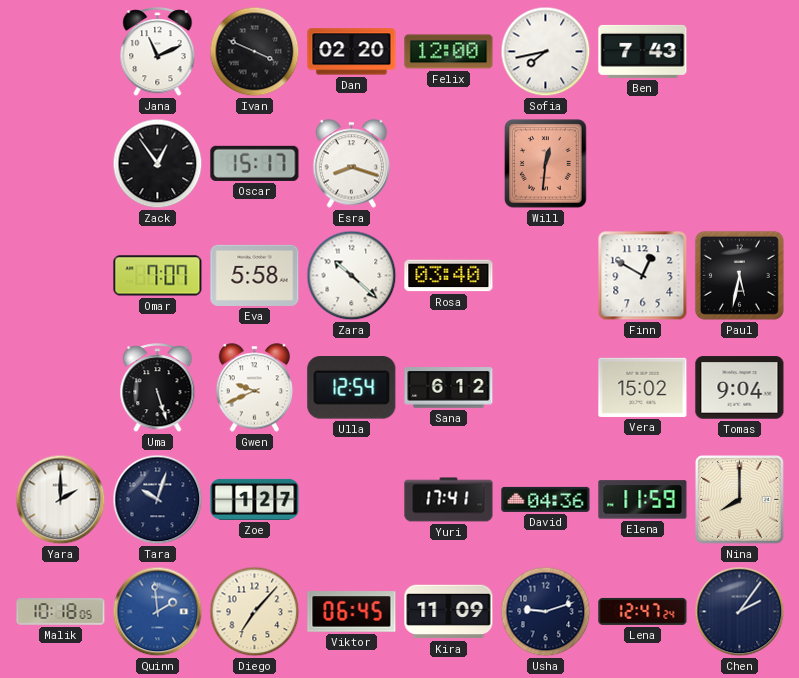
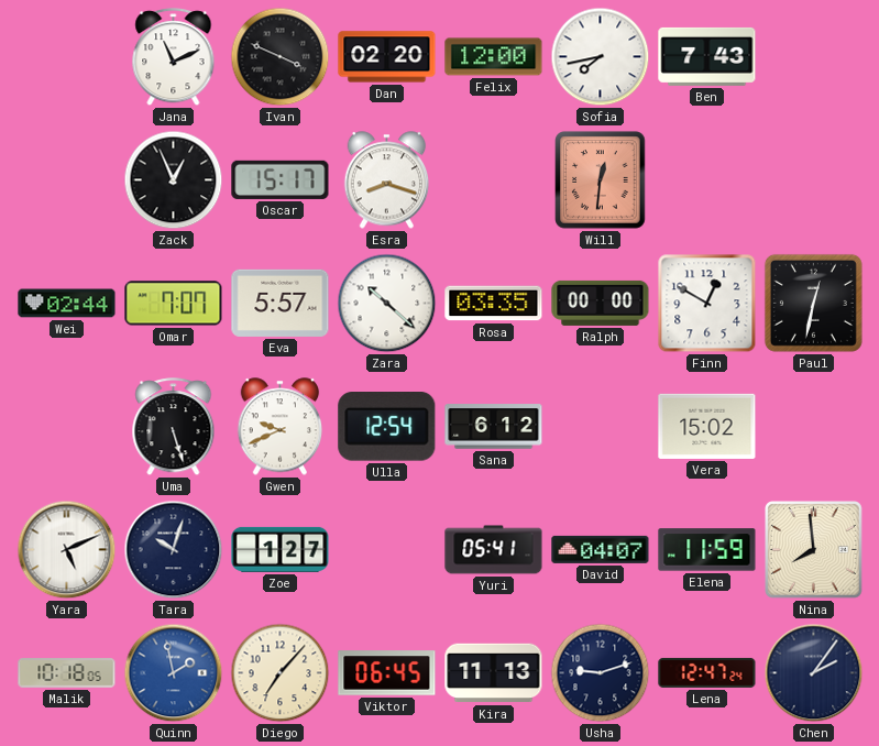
Zack: 12:54 -> 12:56 (174, 180)
Wei: none -> 02:44 (67, 304)
Eva: 5:58 -> 5:57 (281, 303)
Rosa: 03:40 -> 03:35 (494, 304)
Ralph: none -> 00:00 (601, 303)
Paul: 5:32 -> 12:32 (813, 303)
Tomas: 9:04 -> none (740, 388)
Yara: 2:00 -> 5:11 (67, 550)
Yuri: 17:41 -> 05:41 (494, 550)
David: 04:36 -> 04:07 (601, 549)
Nina: 8:00 -> 7:59 (814, 550)
Quinn: 1:59 -> 1:58 (174, 673)
Kira: 11:09 -> 11:13 (494, 673)
